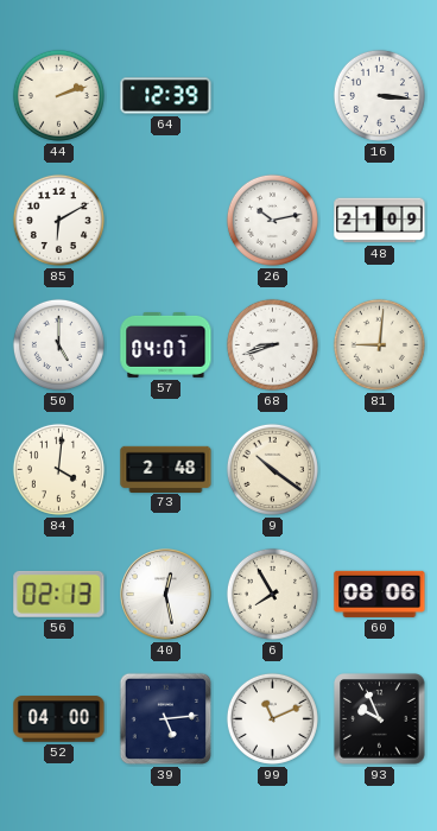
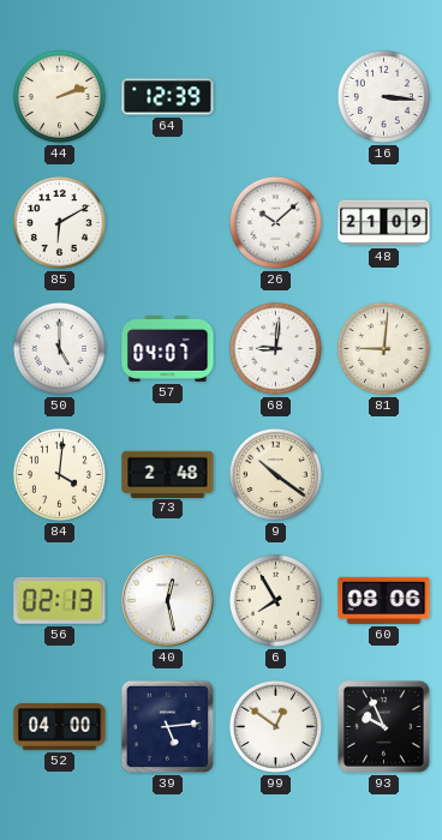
26: 10:13 -> 10:08 (275, 222)
68: 8:42 -> 9:01 (275, 348)
99: 11:11 -> 12:51 (275, 726)
